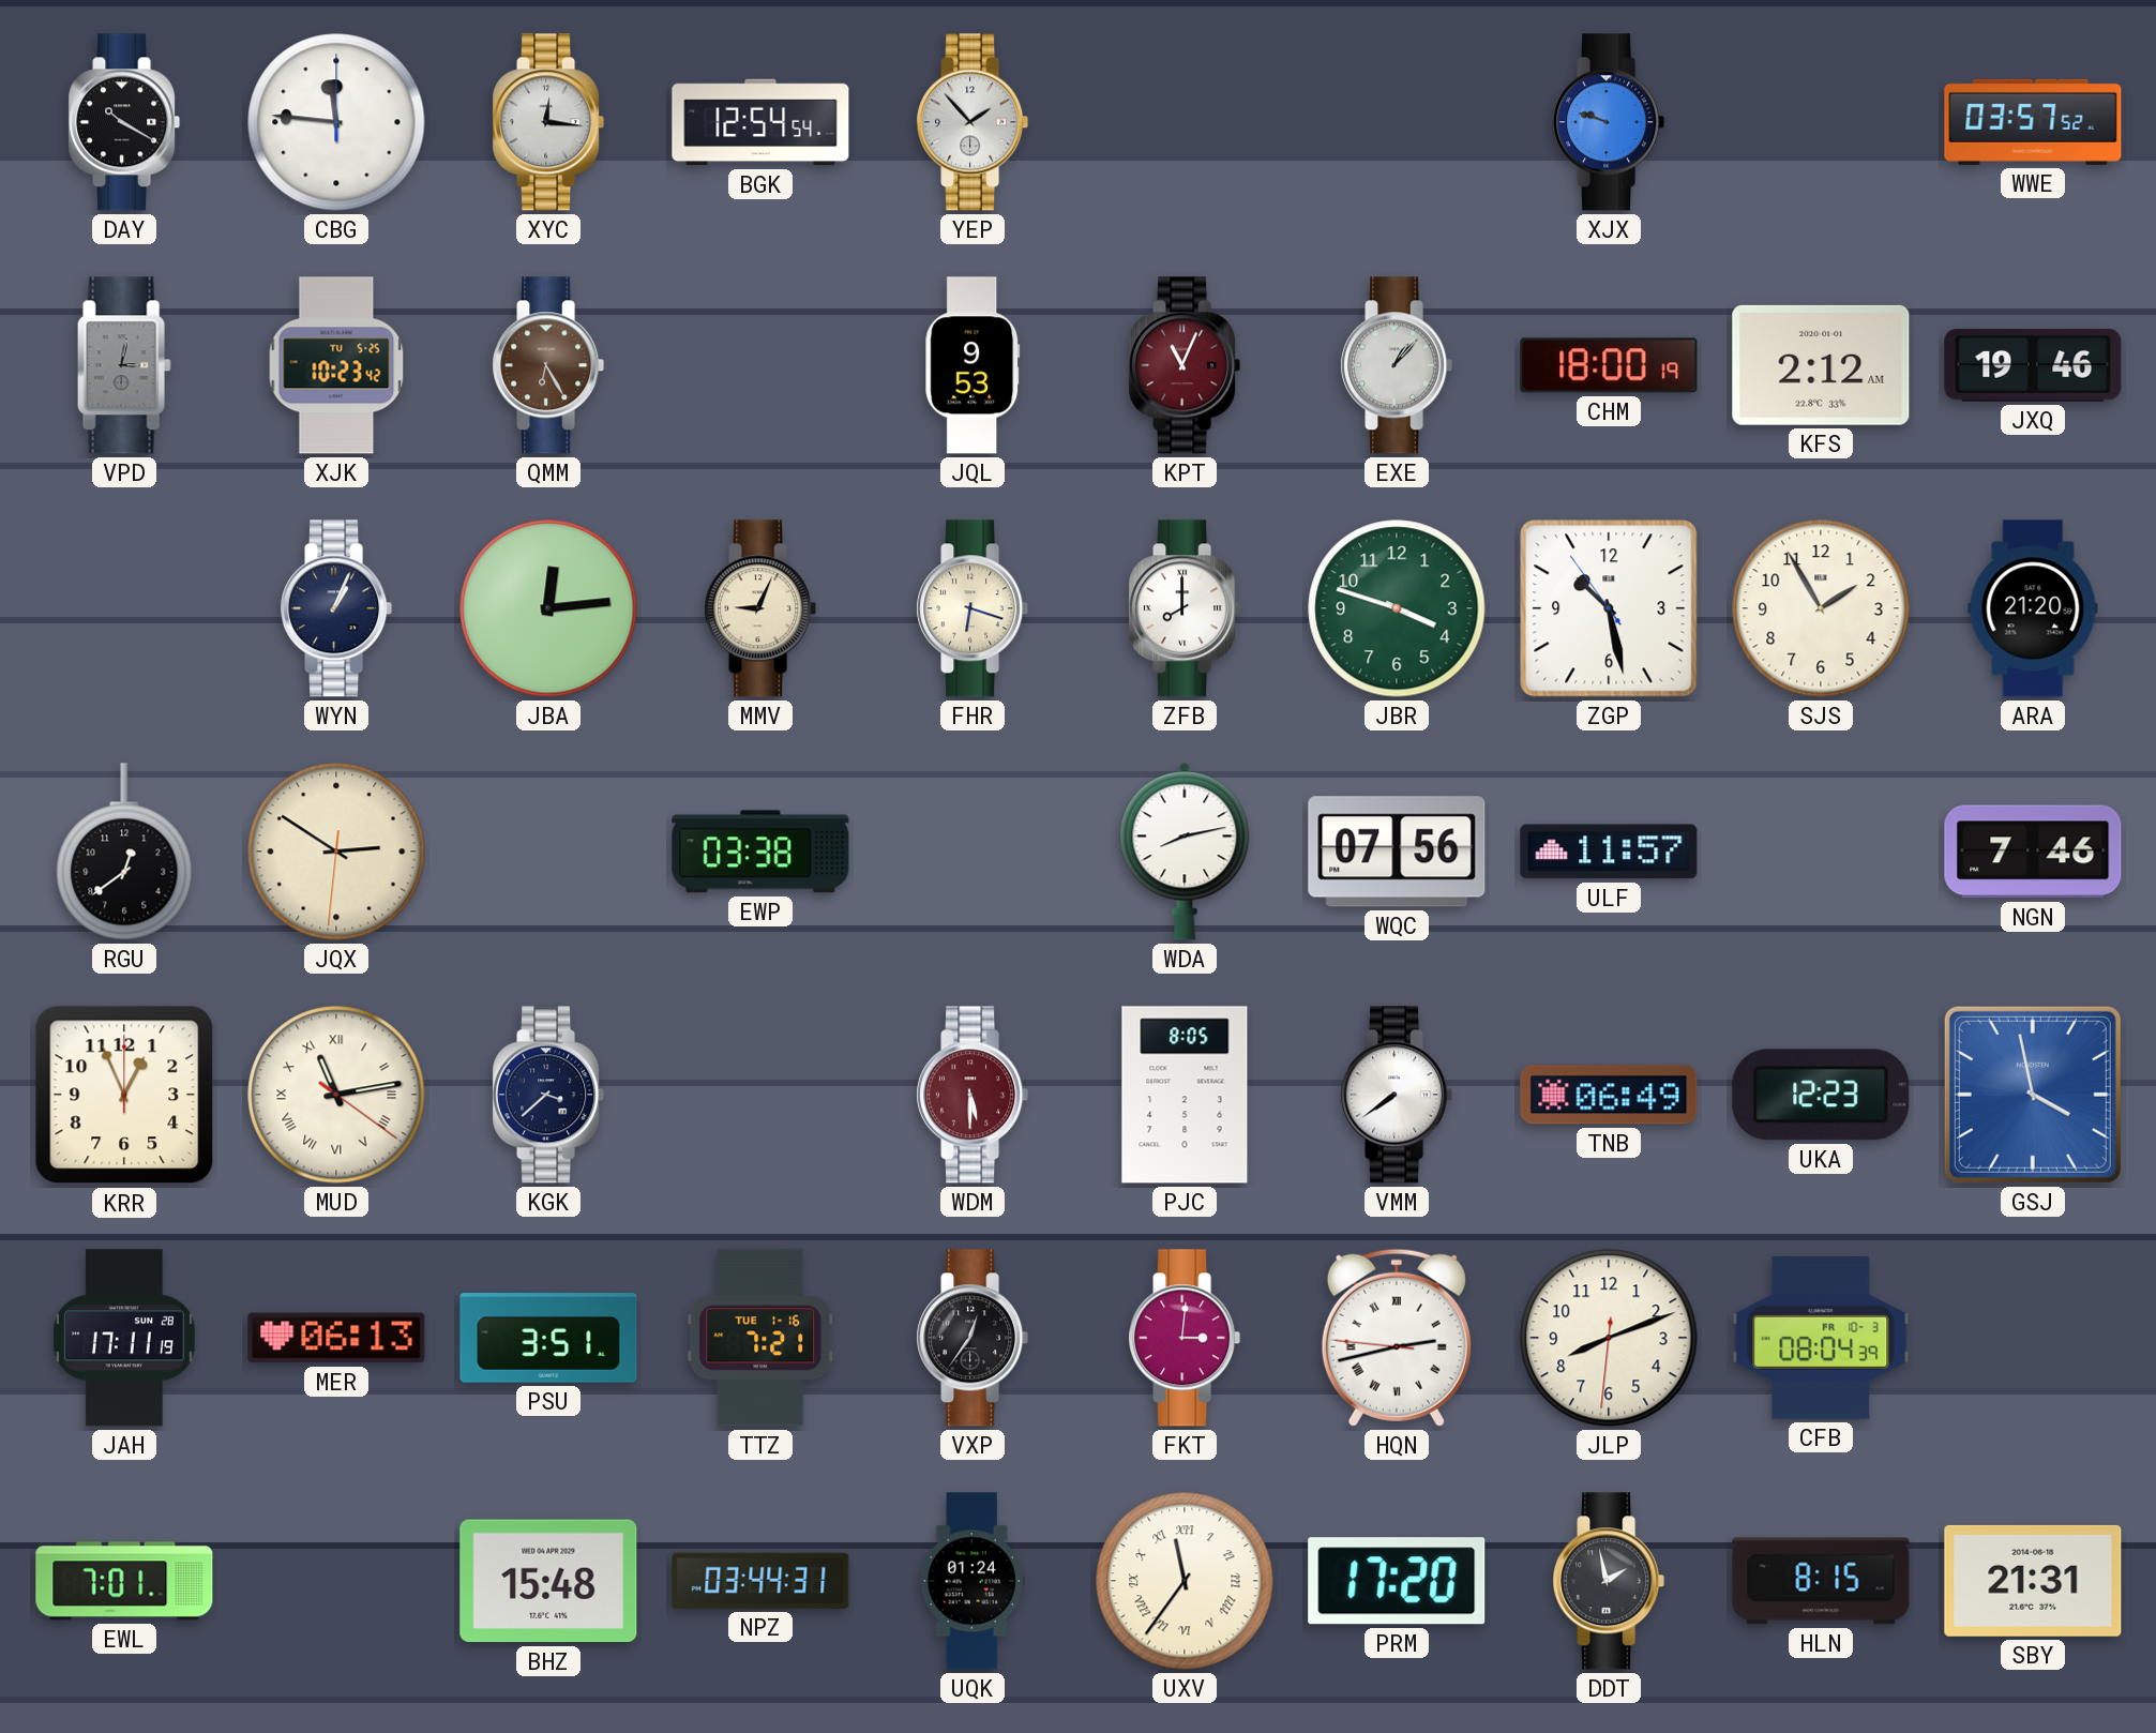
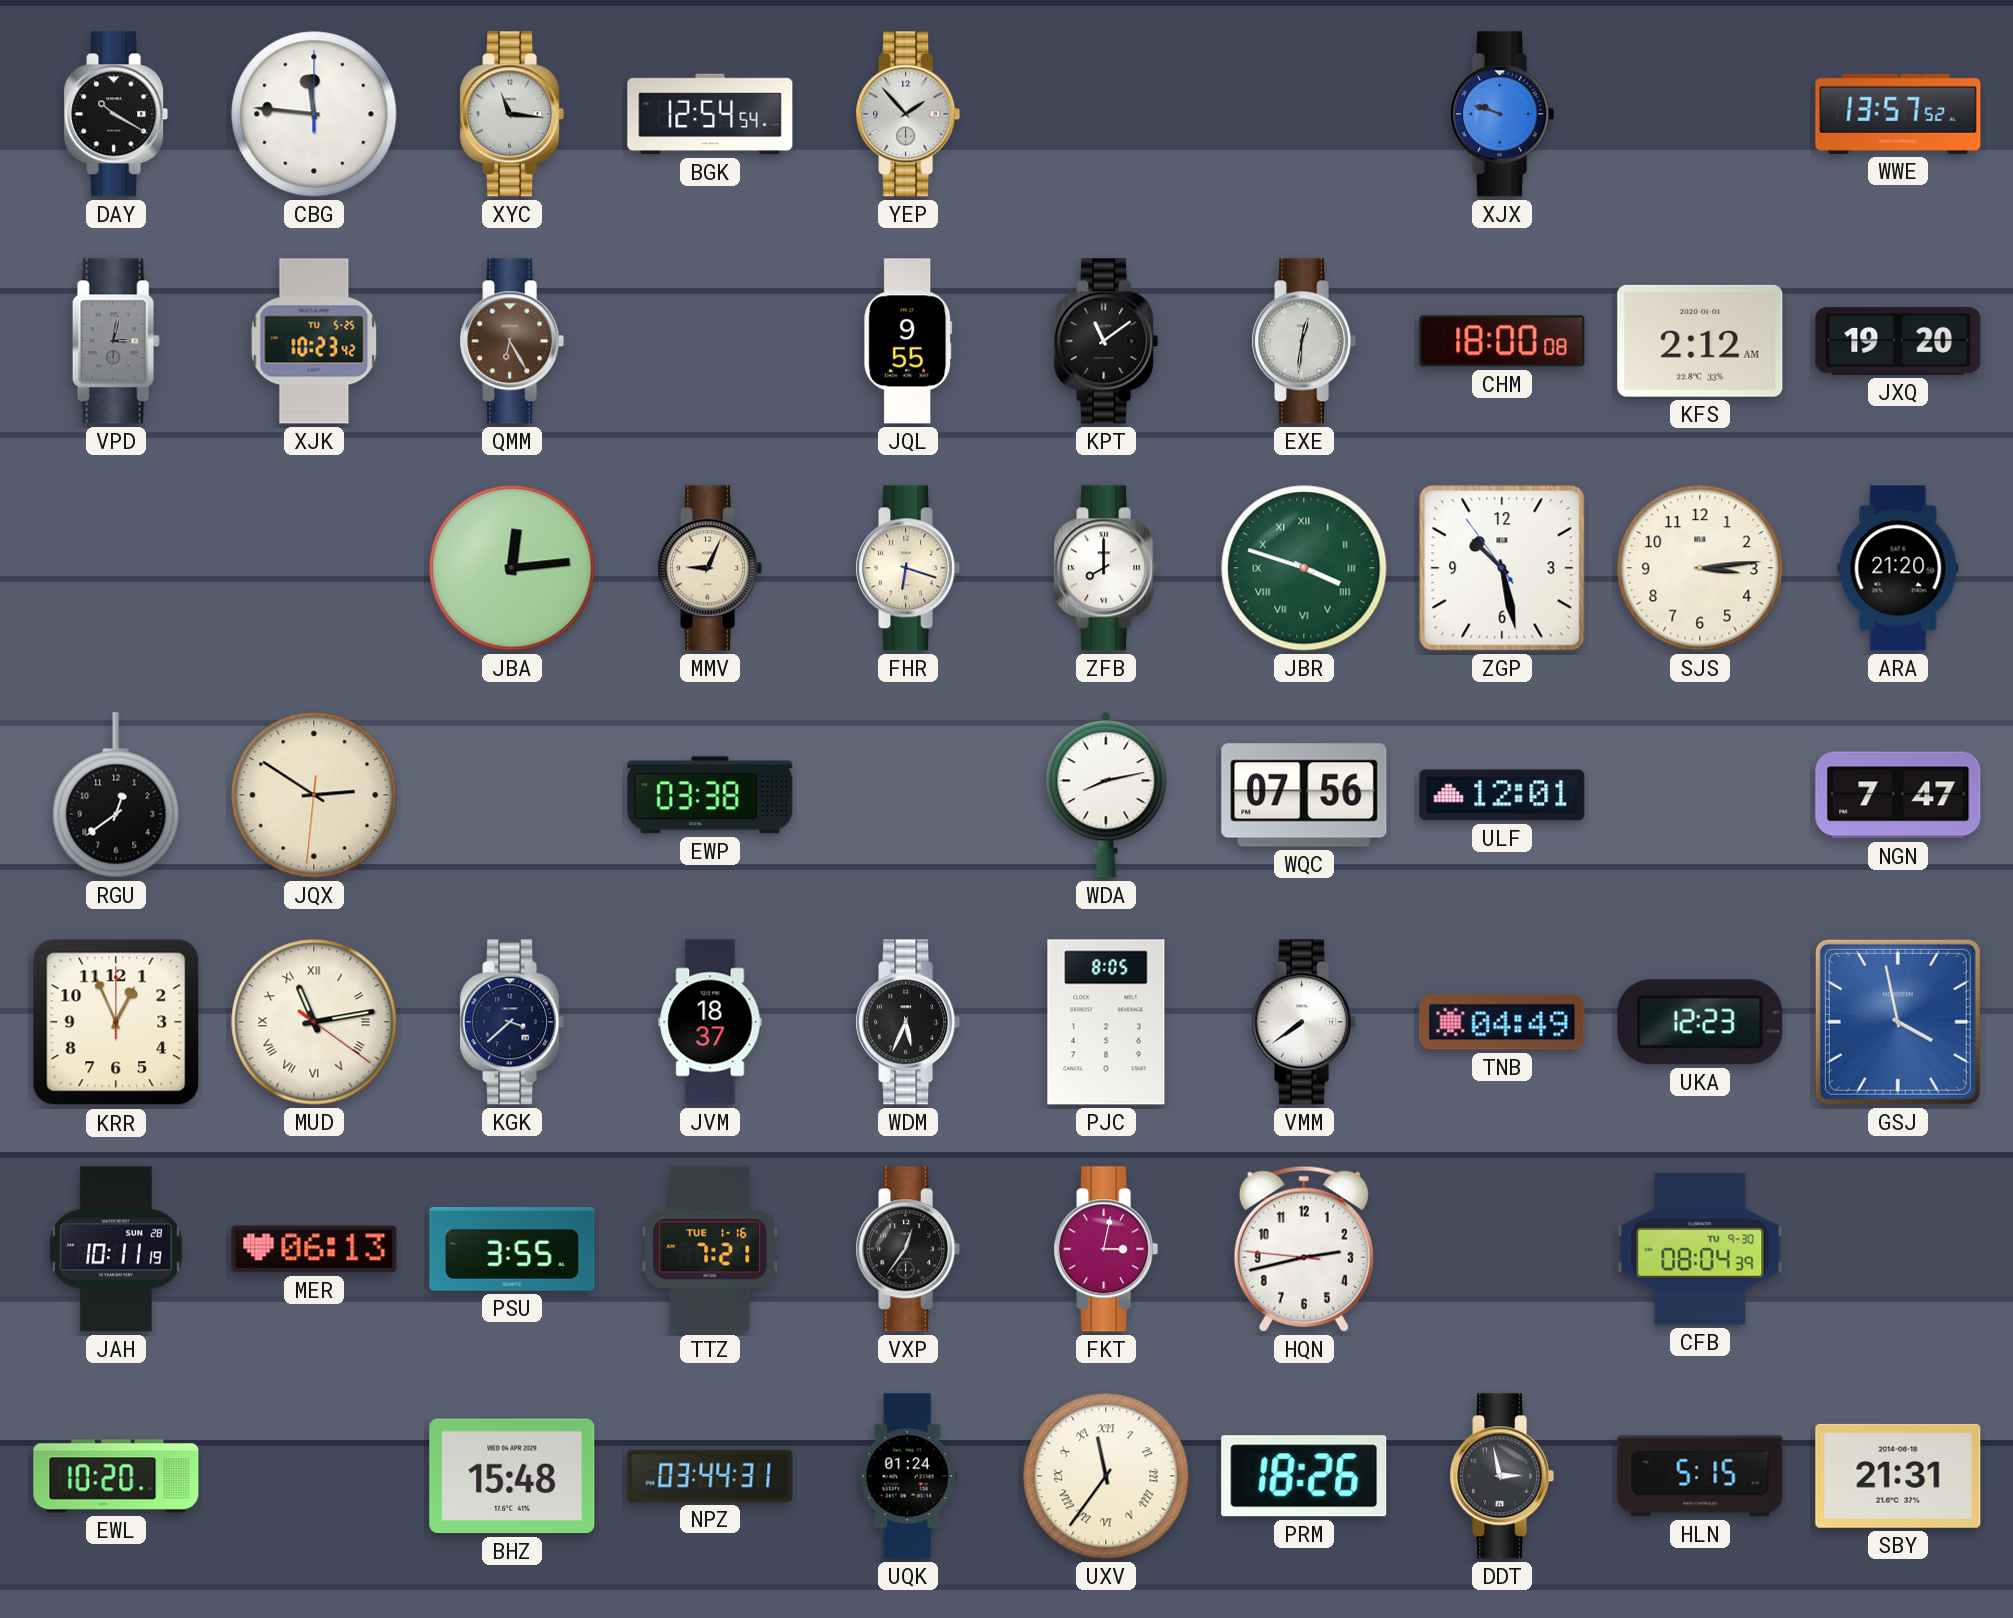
XYC: 12:16 -> 11:16 (512, 114)
WWE: 03:57 -> 13:57 (1898, 114)
JQL: 9:53 -> 9:55 (908, 341)
KPT: 11:04 -> 11:09 (1106, 341)
KPT dial: burgundy -> black (1106, 341)
EXE: 1:07 -> 12:31 (1304, 341)
CHM: 18:00:19 -> 18:00:08 (1502, 341)
JXQ: 19:46 -> 19:20 (1898, 341)
WYN: 1:04 -> none (336, 608)
JBR numerals: Arabic -> Roman (1304, 568)
SJS: 1:55 -> 3:14 (1700, 568)
ULF: 11:57 -> 12:01 (1502, 795)
NGN: 7:46 -> 7:47 (1898, 795)
JVM: none -> 18:37 (710, 1022)
WDM: 5:30 -> 5:34 (908, 1022)
WDM dial: burgundy -> black (908, 1022)
TNB: 06:49 -> 04:49 (1502, 1022)
JAH: 17:11 -> 10:11 (116, 1249)
PSU: 3:51 -> 3:55 (512, 1250)
FKT: 3:01 -> 3:02 (1106, 1249)
HQN numerals: Roman -> Arabic (1304, 1249)
JLP: 8:11 -> none (1609, 1338)
CFB date: FR 10-3 -> TU 9-30 (1700, 1250)
EWL: 7:01 -> 10:20 (116, 1476)
PRM: 17:20 -> 18:26 (1304, 1476)
DDT: 1:58 -> 2:58 (1502, 1476)
HLN: 8:15 -> 5:15 (1700, 1476)
